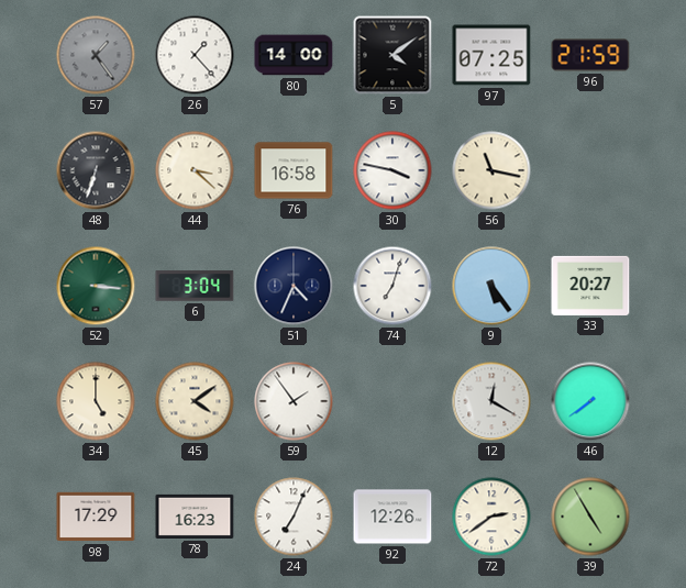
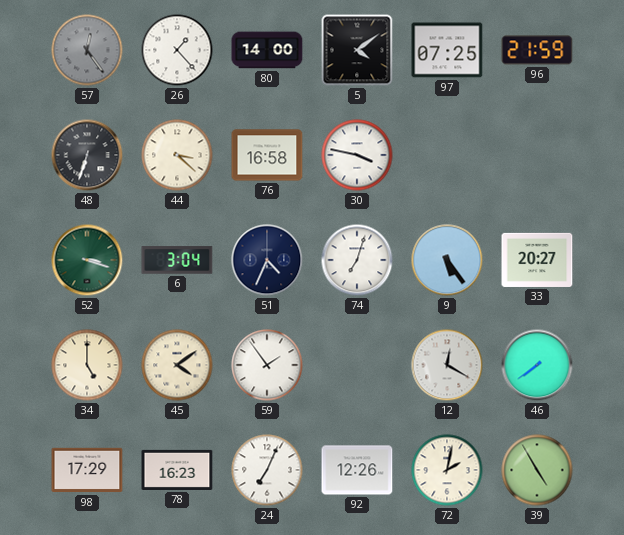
57: 1:24 -> 12:24 (87, 50)
56: 11:17 -> none (491, 170)
52: 3:16 -> 3:18 (87, 260)
72: 2:39 -> 2:02 (447, 470)
